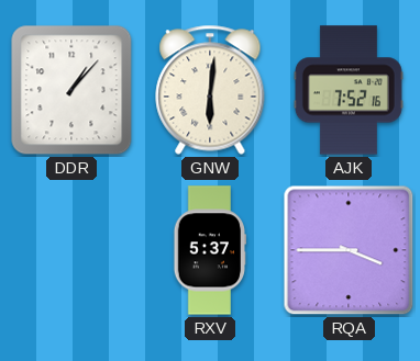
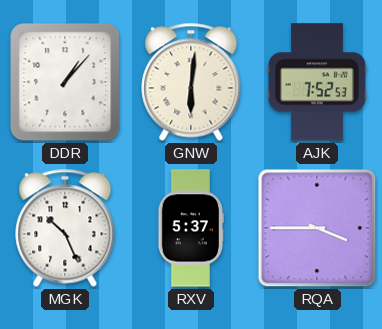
AJK: 7:52:16 -> 7:52:53 (317, 82)
MGK: none -> 10:26 (65, 228)
